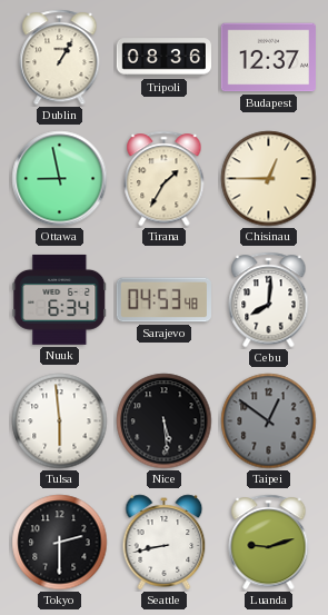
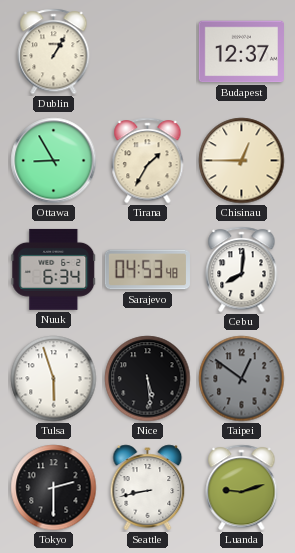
Tripoli: 08:36 -> none (163, 58)
Ottawa: 8:58 -> 8:55 (54, 161)
Tulsa: 5:59 -> 5:57 (54, 379)
